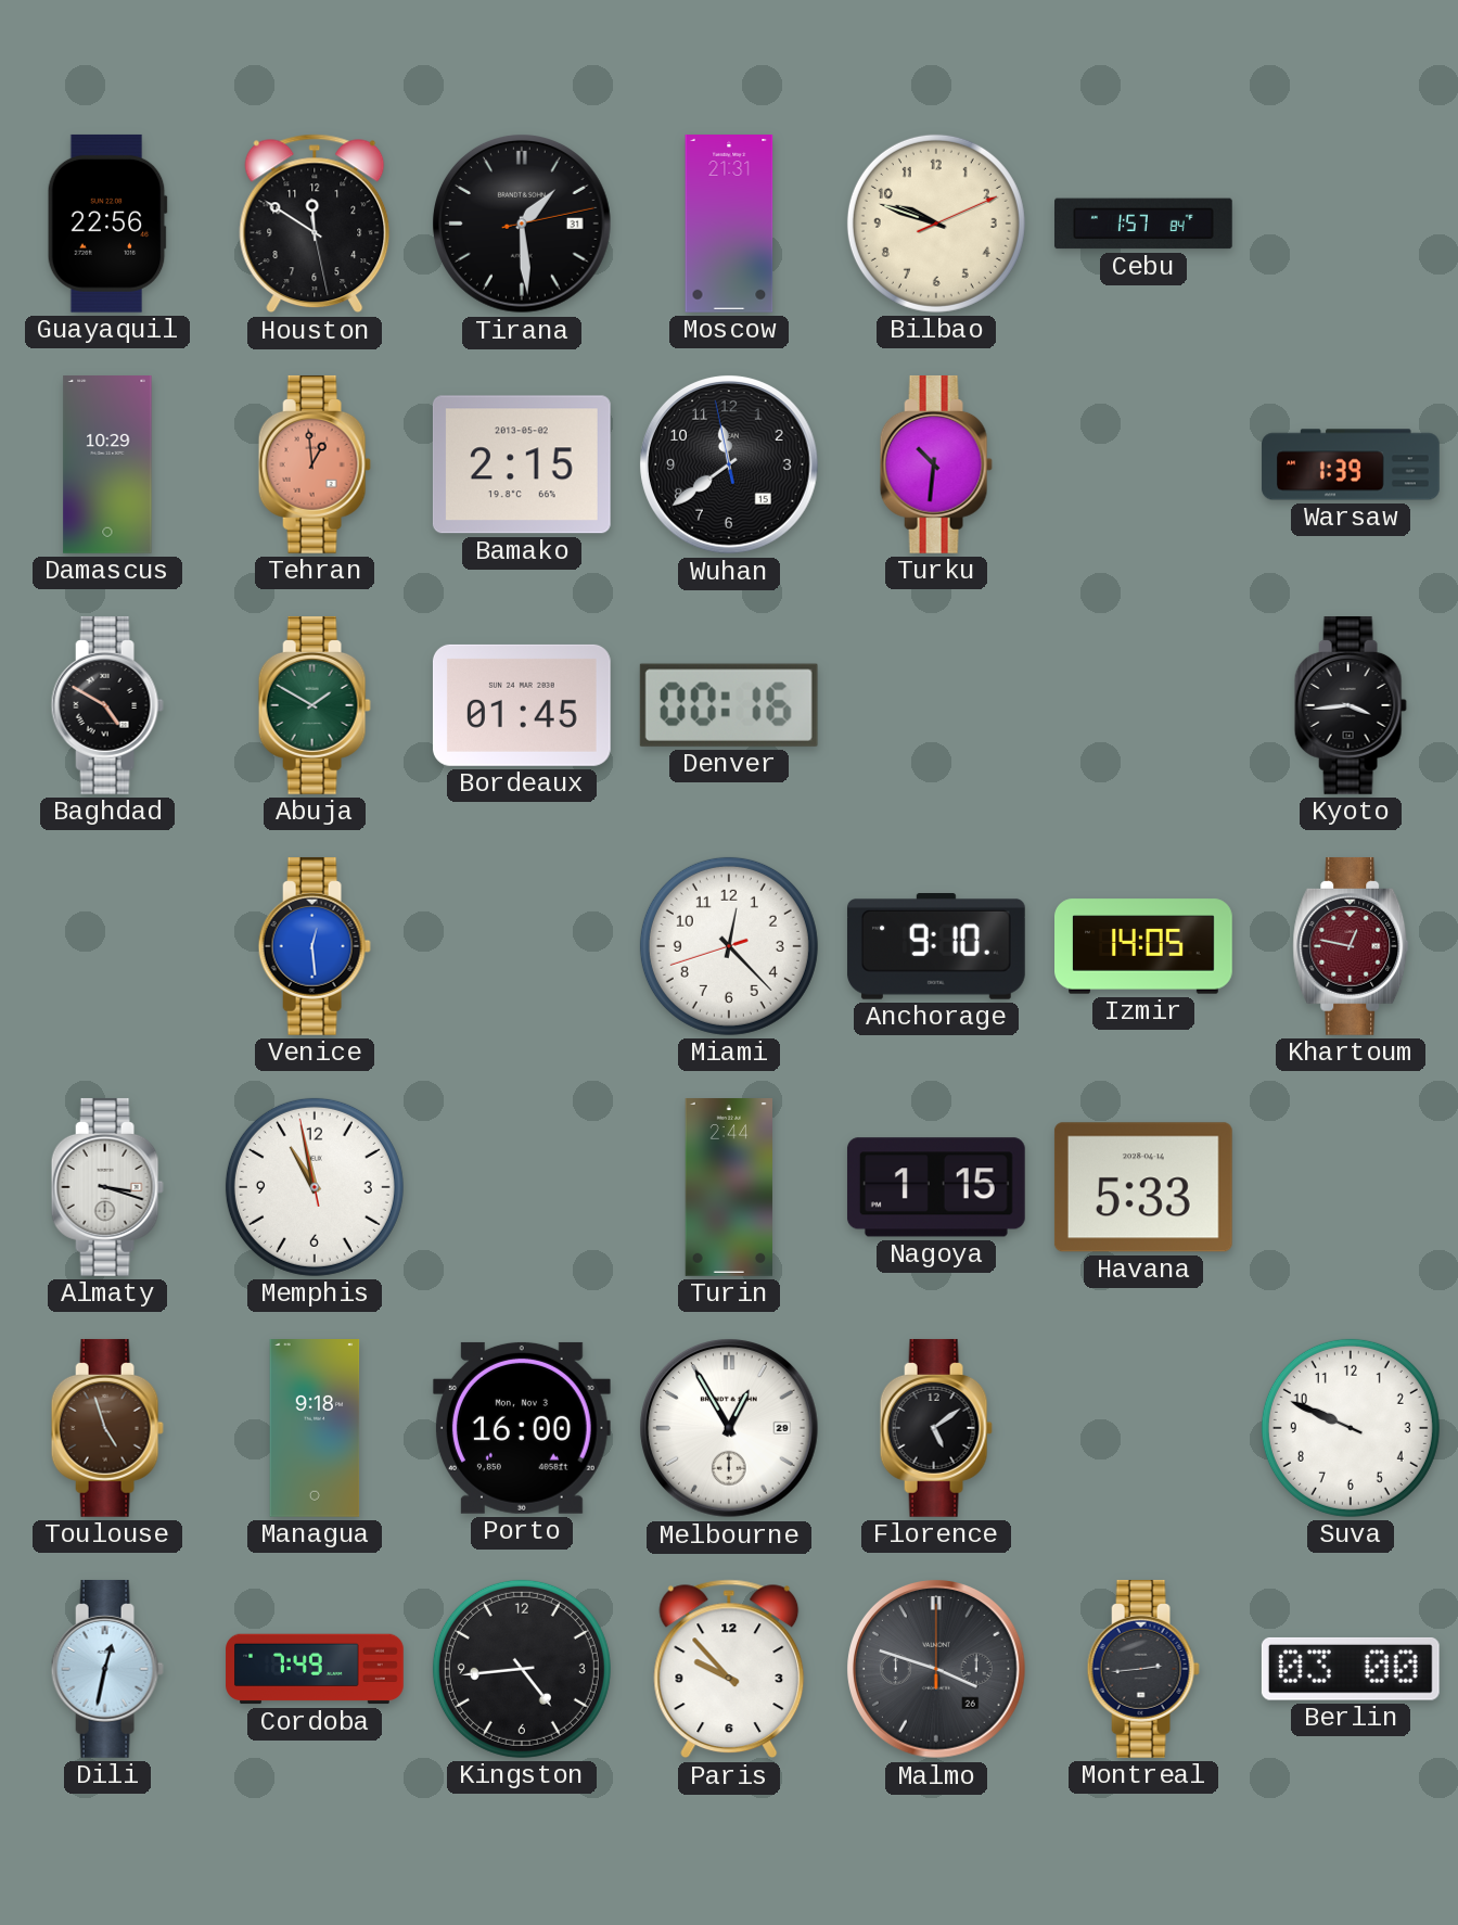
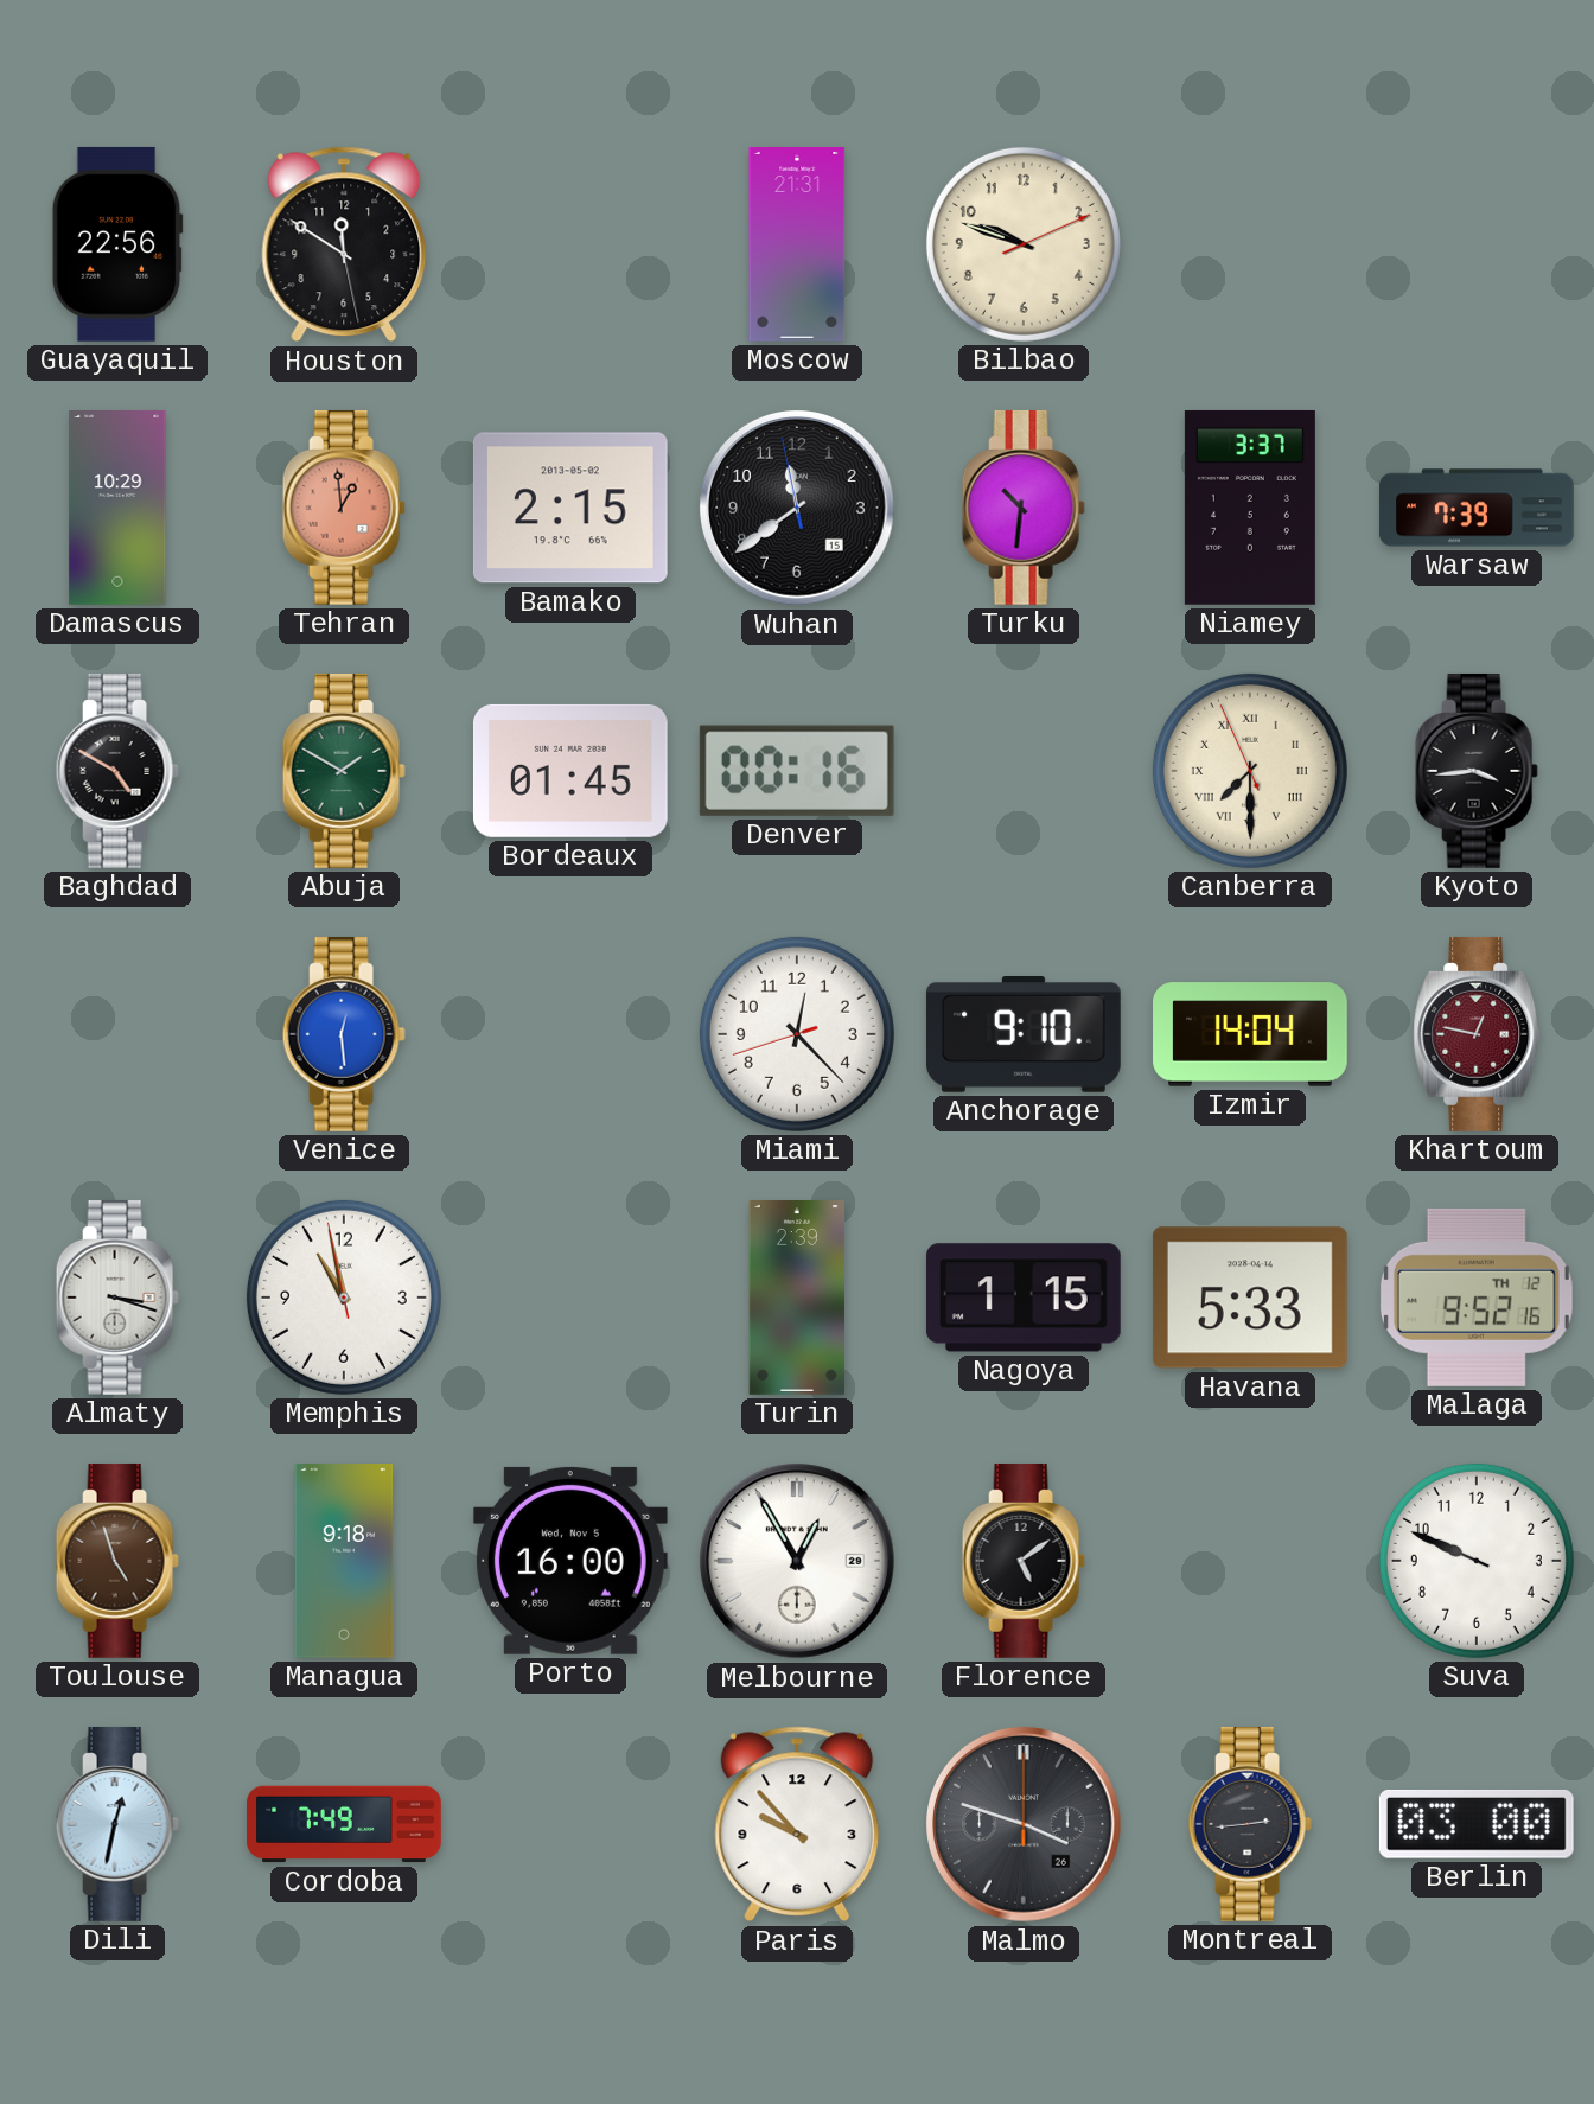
Tirana: 1:29 -> none (523, 225)
Cebu: 1:57 -> none (1144, 224)
Niamey: none -> 3:37 (1250, 508)
Warsaw: 1:39 -> 7:39 (1477, 508)
Canberra: none -> 7:29 (1250, 771)
Izmir: 14:05 -> 14:04 (1251, 1034)
Turin: 2:44 -> 2:39 (796, 1299)
Malaga: none -> 9:52 (1477, 1298)
Porto date: Mon, Nov 3 -> Wed, Nov 5 (570, 1561)
Kingston: 4:44 -> none (522, 1669)
